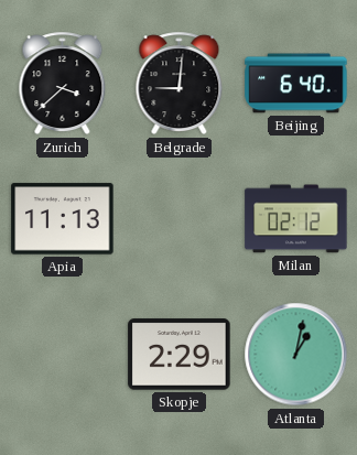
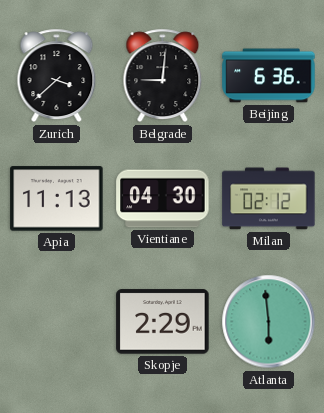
Beijing: 6:40 -> 6:36 (269, 76)
Vientiane: none -> 04:30 (163, 199)
Atlanta: 1:02 -> 5:59 (269, 322)
